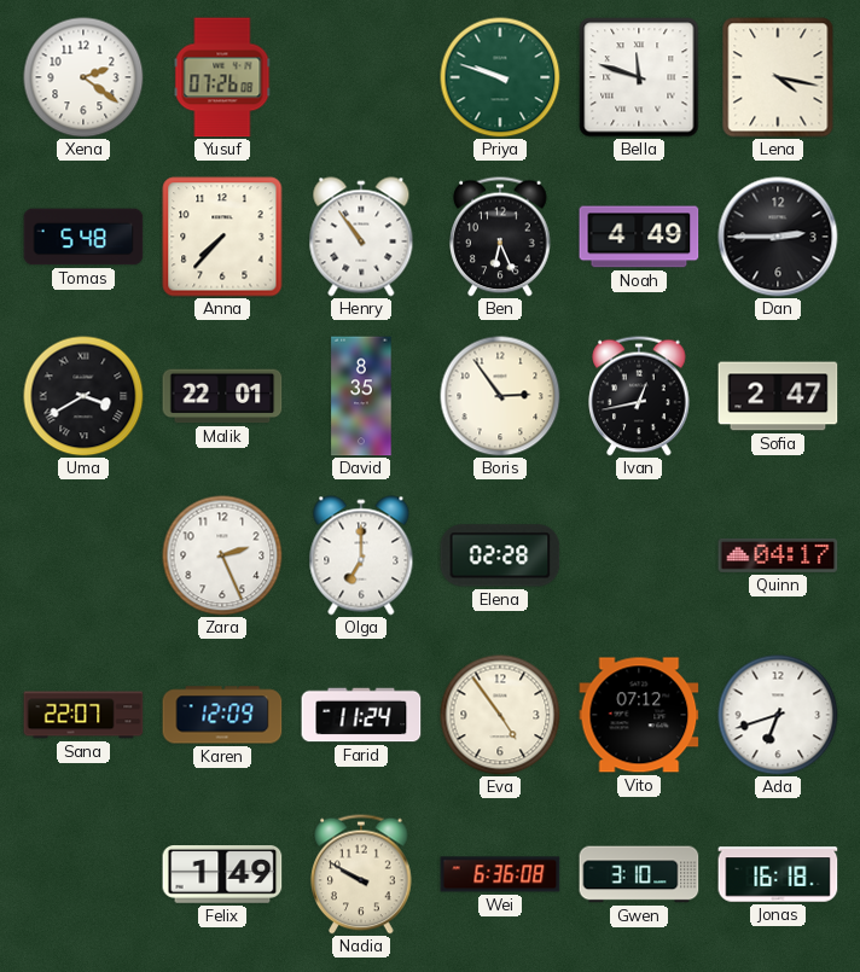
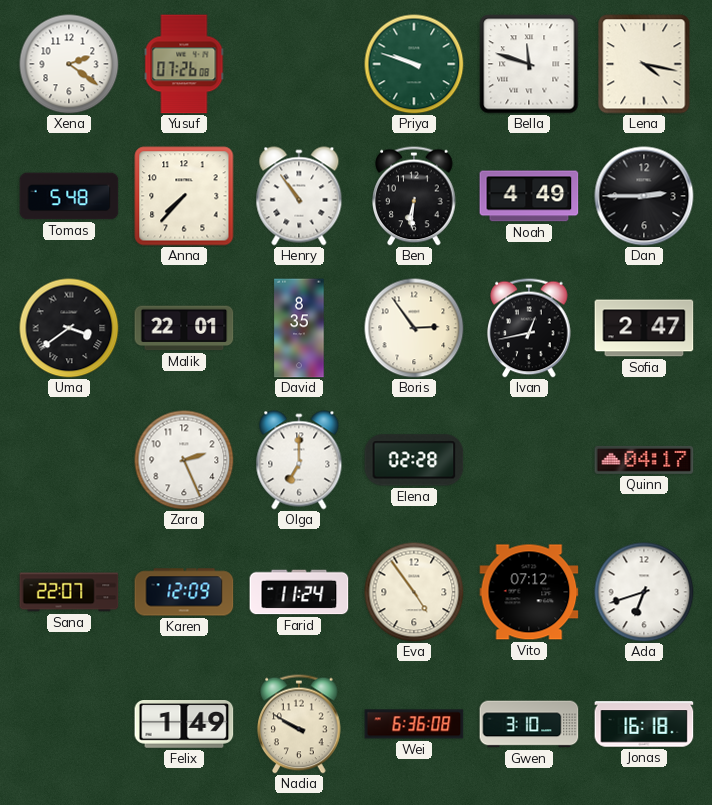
Ben: 6:26 -> 6:31 (414, 196)
Uma: 3:40 -> 3:39 (69, 328)
